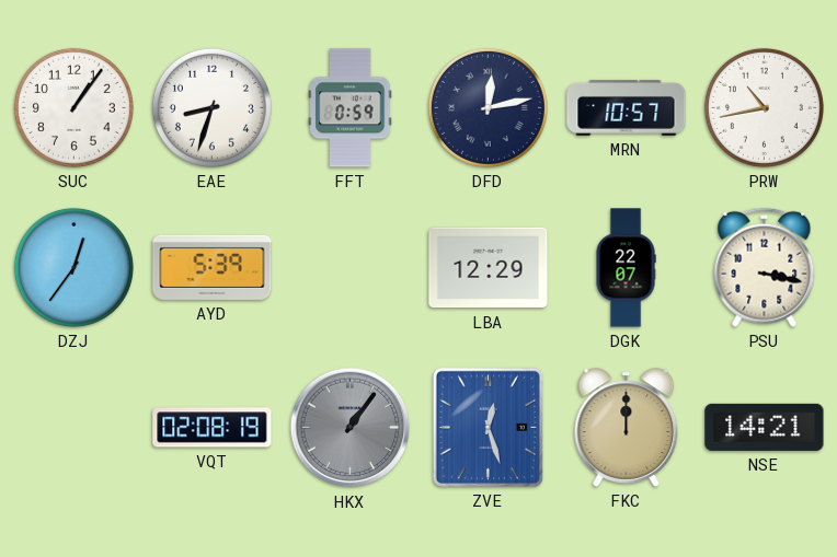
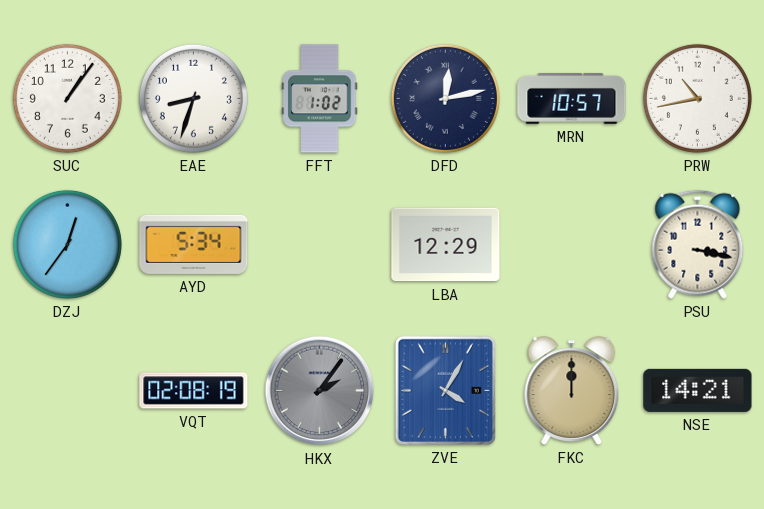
FFT: 0:59 -> 1:02 (320, 99)
AYD: 5:39 -> 5:34 (194, 244)
DGK: 22:07 -> none (626, 268)
HKX: 1:06 -> 2:06 (320, 391)
ZVE: 12:27 -> 4:05 (445, 390)
